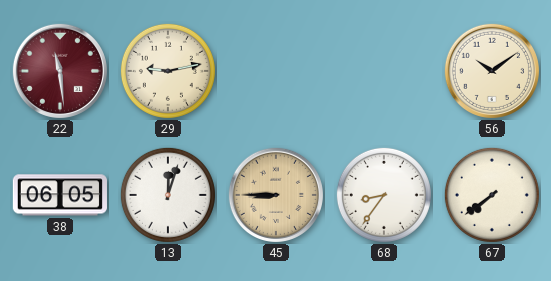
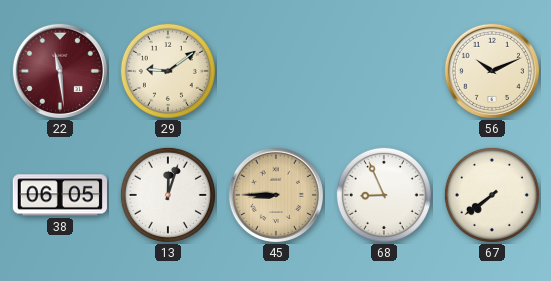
29: 9:13 -> 9:09 (168, 71)
56: 10:09 -> 10:11 (492, 71)
68: 8:36 -> 8:56 (384, 195)
